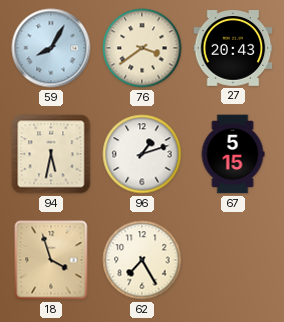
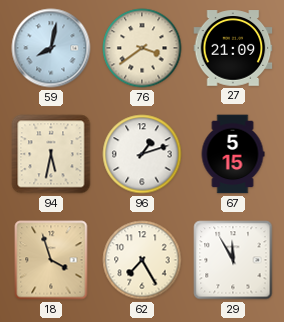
59: 8:05 -> 8:02 (51, 48)
27: 20:43 -> 21:09 (233, 48)
29: none -> 11:55 (233, 260)
